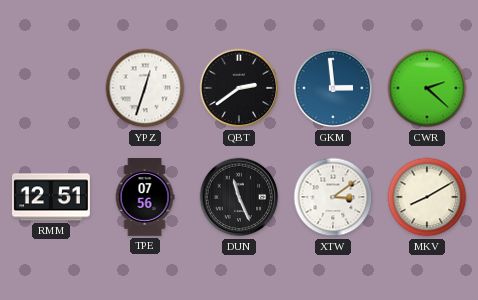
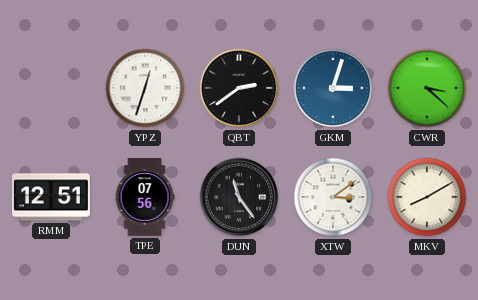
GKM: 2:59 -> 3:03 (333, 88)
CWR: 2:22 -> 3:22 (427, 88)
DUN: 11:26 -> 11:24 (239, 197)
